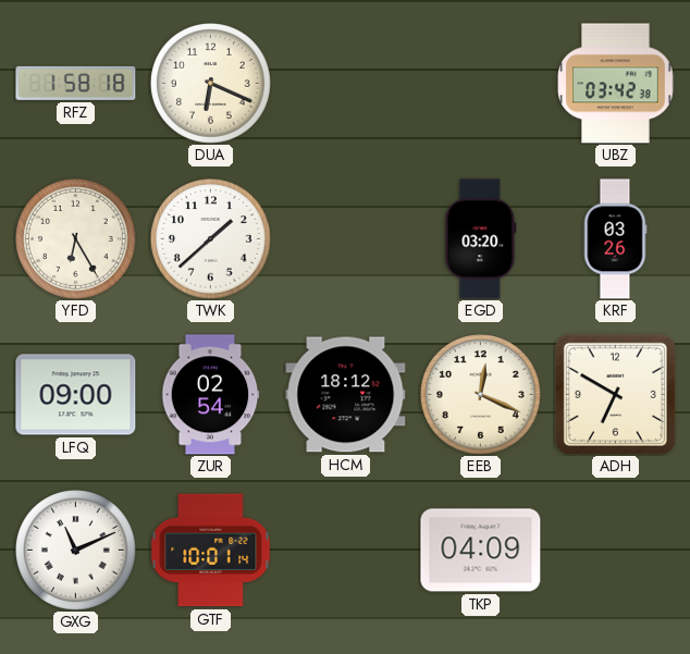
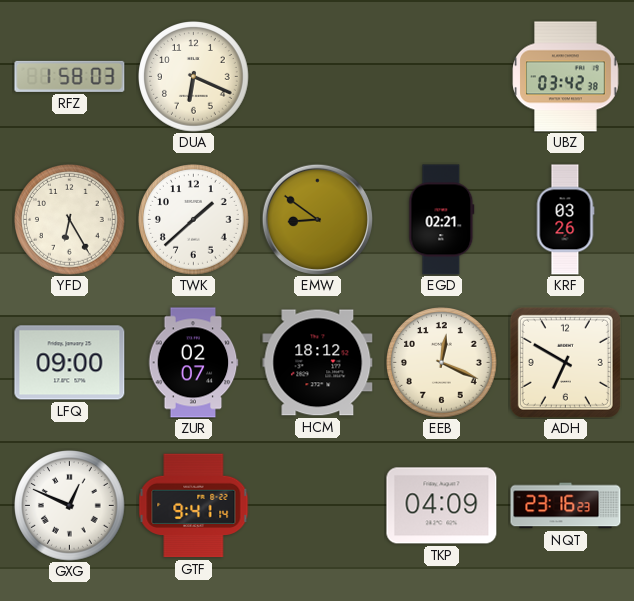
RFZ: 1:58:18 -> 1:58:03 (70, 76)
EMW: none -> 8:51 (317, 219)
EGD: 03:20 -> 02:21 (442, 220)
ZUR: 02:54 -> 02:07 (193, 363)
GXG: 11:11 -> 12:49 (70, 506)
GTF: 10:01 -> 9:41 (194, 506)
NQT: none -> 23:16 (566, 506)
